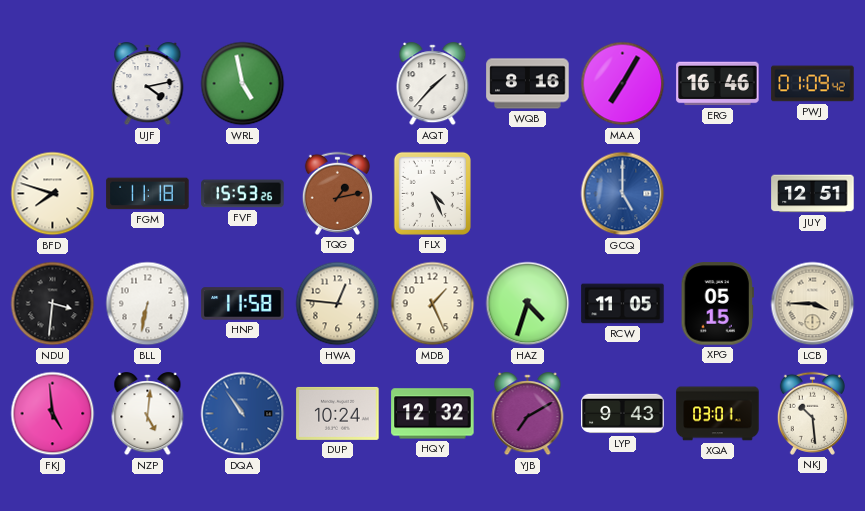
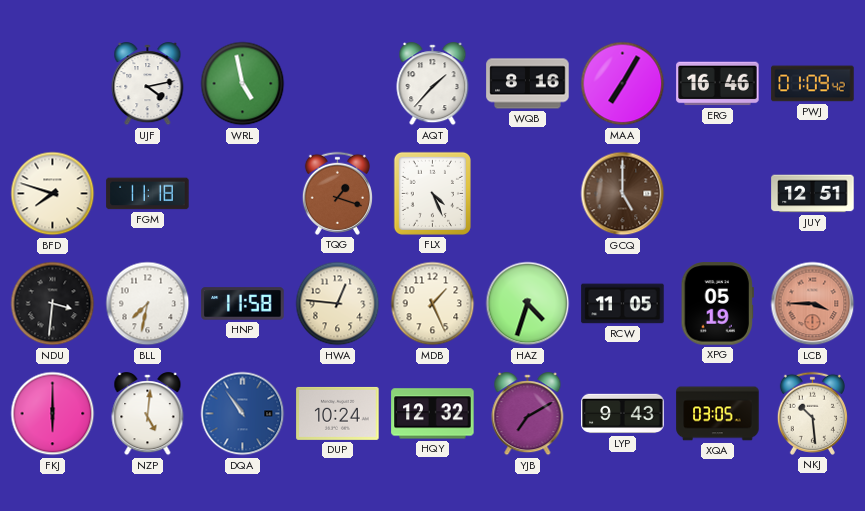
FVF: 15:53 -> none (243, 194)
TQG: 1:13 -> 1:18 (337, 193)
GCQ dial: blue -> brown (623, 194)
BLL: 6:32 -> 7:32 (148, 304)
XPG: 05:15 -> 05:19 (717, 304)
LCB dial: cream -> salmon (813, 304)
FKJ: 4:59 -> 6:00 (53, 414)
XQA: 03:01 -> 03:05 (718, 414)
